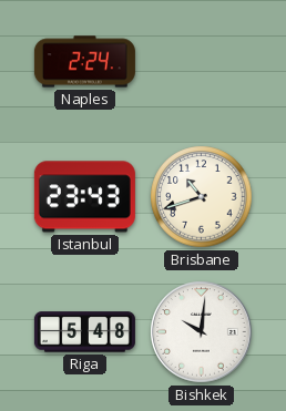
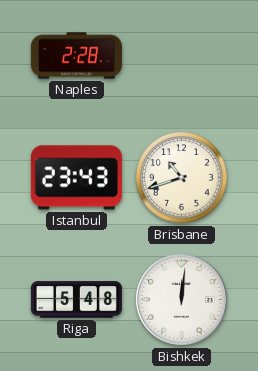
Naples: 2:24 -> 2:28 (76, 56)
Bishkek: 10:01 -> 12:01 (182, 300)
